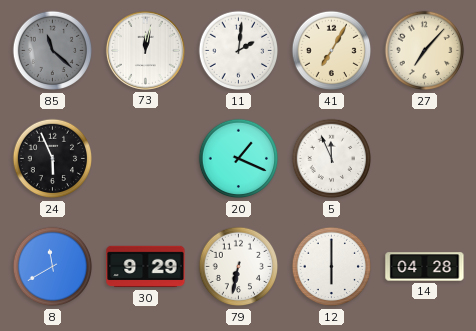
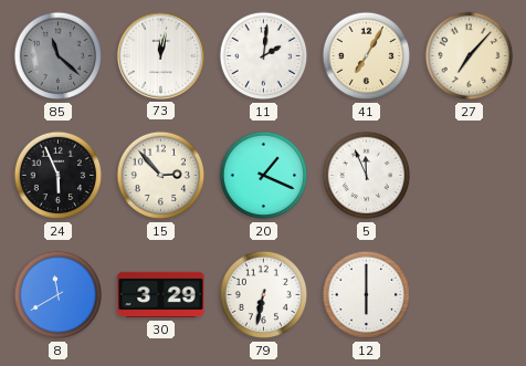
15: none -> 2:53 (161, 176)
30: 9:29 -> 3:29 (161, 295)
14: 04:28 -> none (425, 267)
